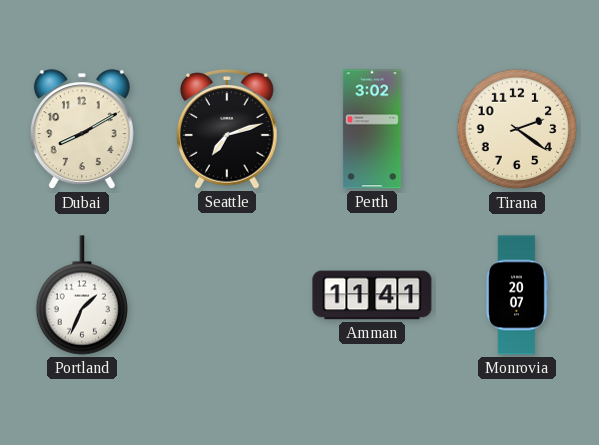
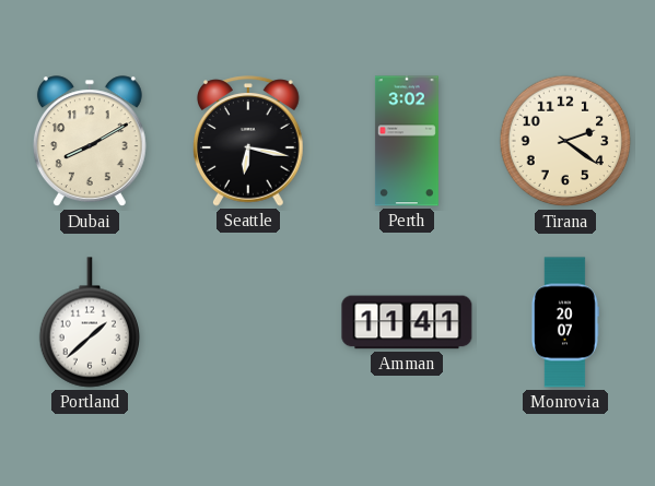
Seattle: 7:12 -> 6:17 (248, 141)
Portland: 1:34 -> 1:38 (89, 322)
